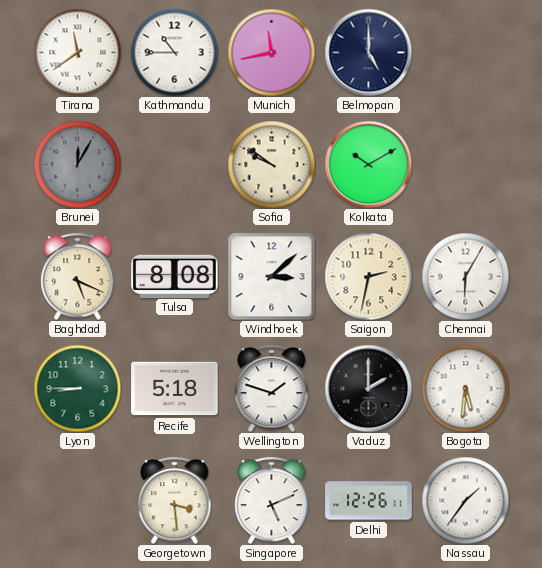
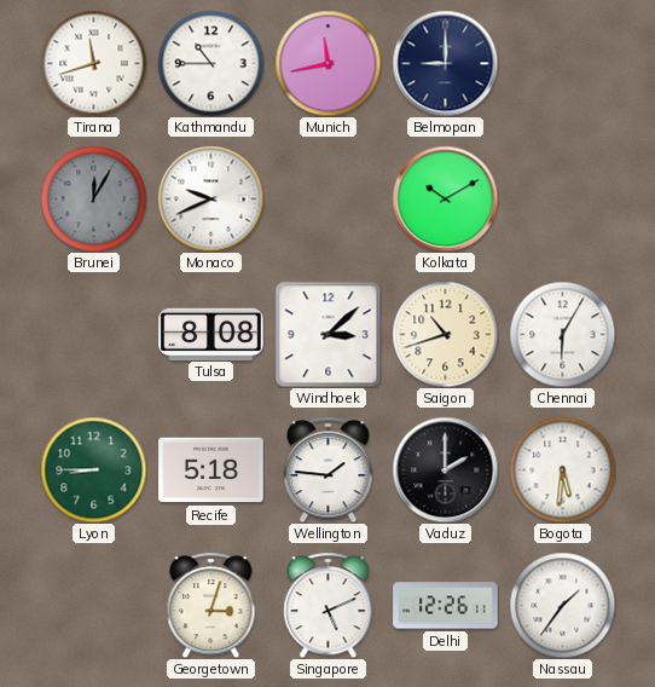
Tirana: 11:39 -> 11:42 (93, 63)
Belmopan: 5:00 -> 9:00 (445, 63)
Monaco: none -> 9:41 (210, 198)
Sofia: 9:51 -> none (271, 164)
Baghdad: 5:19 -> none (78, 276)
Saigon: 2:32 -> 10:42 (445, 334)
Wellington: 1:48 -> 1:46 (329, 469)
Georgetown: 3:29 -> 3:03 (211, 605)
